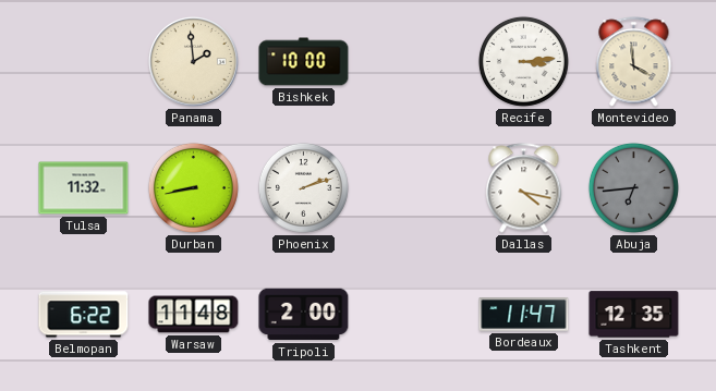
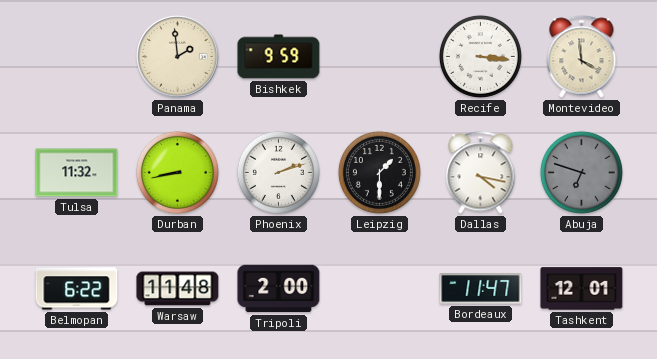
Bishkek: 10:00 -> 9:59 (279, 57)
Recife: 3:14 -> 3:16 (480, 56)
Leipzig: none -> 1:30 (379, 172)
Abuja: 6:44 -> 6:48 (581, 172)
Tashkent: 12:35 -> 12:01 (582, 289)
